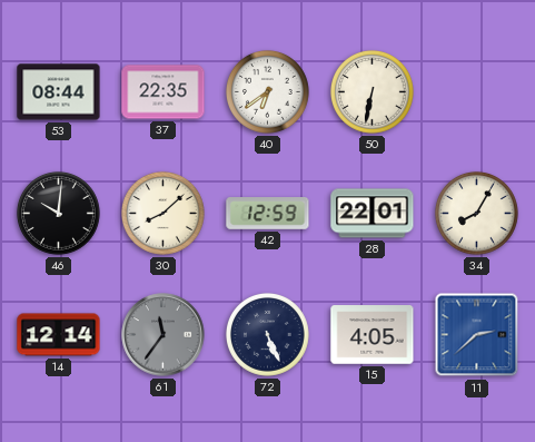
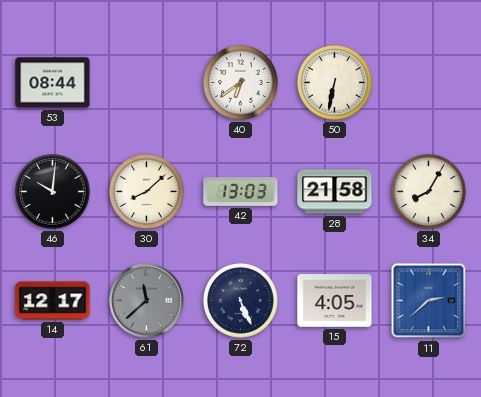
37: 22:35 -> none (164, 92)
42: 12:59 -> 13:03 (241, 192)
28: 22:01 -> 21:58 (335, 192)
14: 12:14 -> 12:17 (53, 301)
61: 11:36 -> 11:38 (147, 301)
